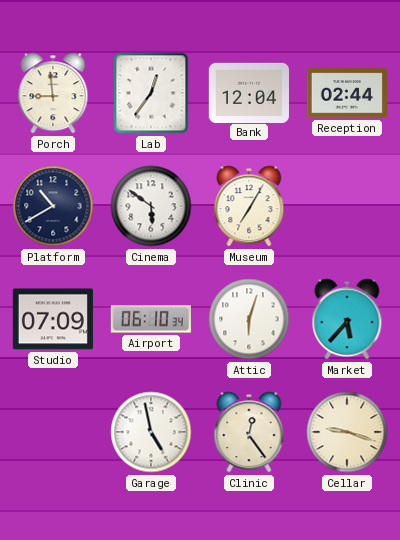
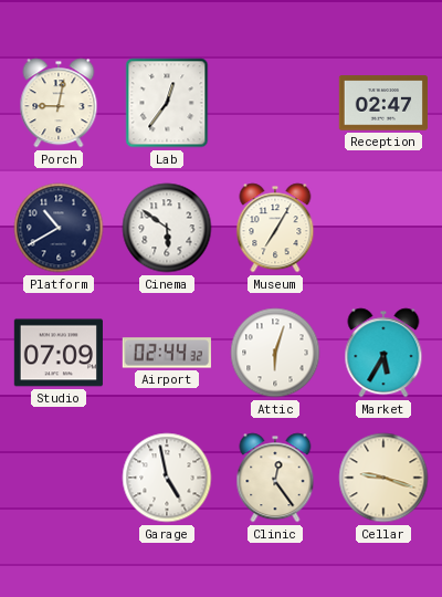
Porch: 8:59 -> 9:02 (59, 103)
Bank: 12:04 -> none (248, 92)
Reception: 02:44 -> 02:47 (382, 103)
Airport: 06:10 -> 02:44 (167, 353)
Market: 5:37 -> 5:35 (383, 353)
